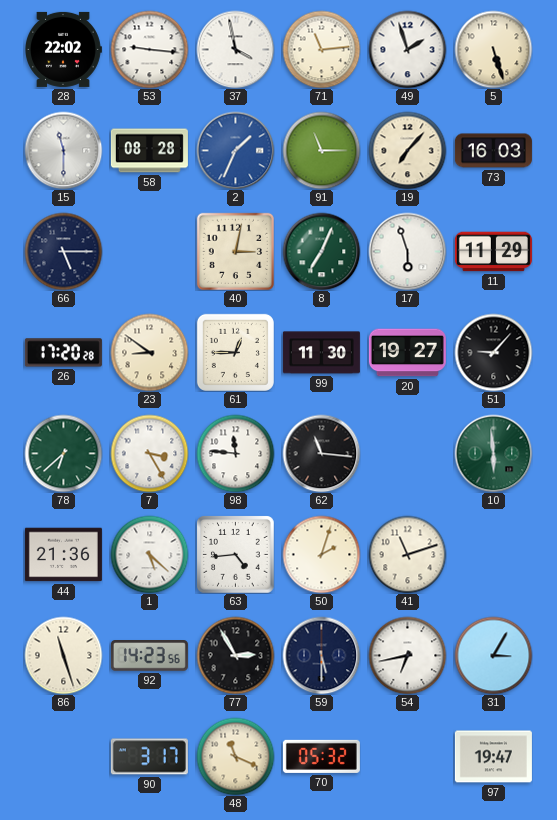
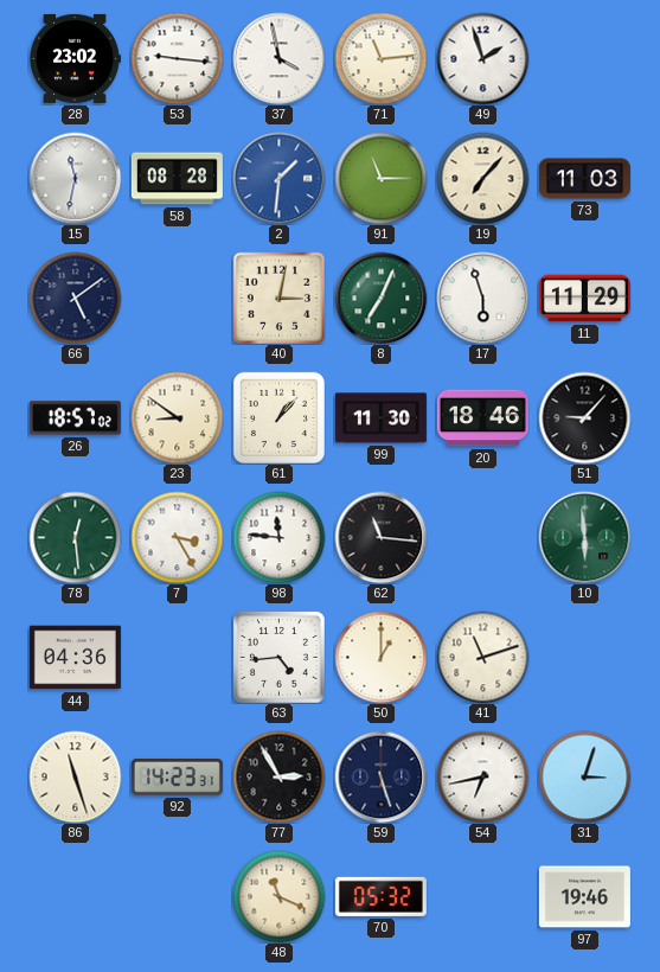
28: 22:02 -> 23:02 (76, 58)
5: 5:27 -> none (493, 49)
15: 11:30 -> 11:32 (75, 178)
2: 1:34 -> 1:31 (278, 178)
73: 16:03 -> 11:03 (584, 179)
66: 5:15 -> 5:09 (75, 298)
26: 17:20 -> 18:57 (75, 418)
61: 12:45 -> 1:07 (278, 417)
20: 19:27 -> 18:46 (482, 418)
78: 6:38 -> 12:29 (75, 537)
44: 21:36 -> 04:36 (75, 658)
1: 5:22 -> none (149, 554)
50: 2:03 -> 1:00 (380, 657)
92: 14:23:56 -> 14:23:31 (177, 778)
59: 5:30 -> 5:27 (380, 776)
31: 3:05 -> 3:03 (584, 776)
90: 3:17 -> none (149, 757)
97: 19:47 -> 19:46 (584, 897)
